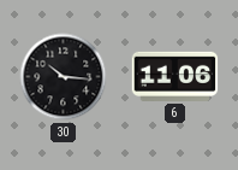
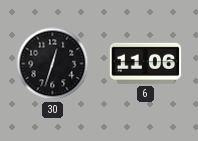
30: 10:16 -> 12:33 (53, 64)
